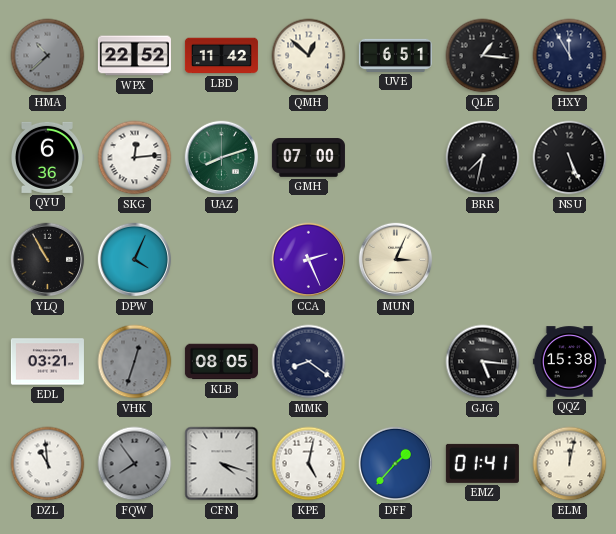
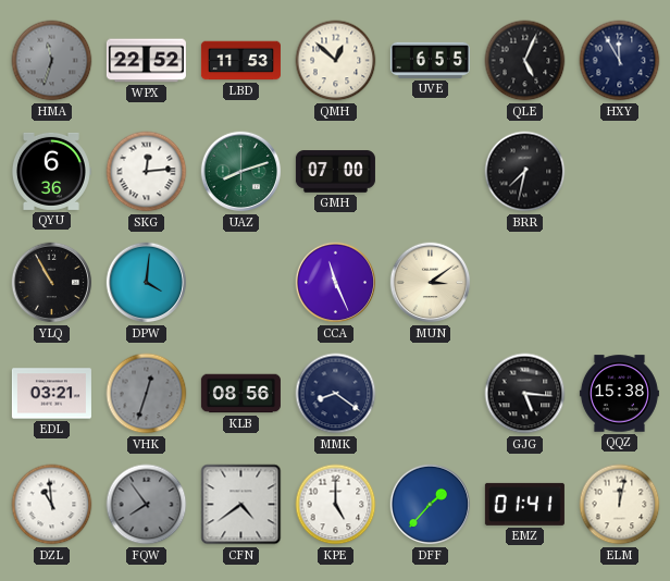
HMA: 10:38 -> 11:33 (52, 61)
LBD: 11:42 -> 11:53 (240, 61)
UVE: 6:51 -> 6:55 (430, 60)
QLE: 1:16 -> 5:04 (525, 61)
NSU: 5:26 -> none (570, 158)
DPW: 4:04 -> 4:01 (147, 283)
CCA: 2:26 -> 11:26 (336, 283)
MUN: 3:04 -> 3:09 (431, 283)
KLB: 08:05 -> 08:56 (240, 394)
CFN: 4:18 -> 4:39 (241, 505)
KPE: 5:02 -> 5:00 (336, 505)
